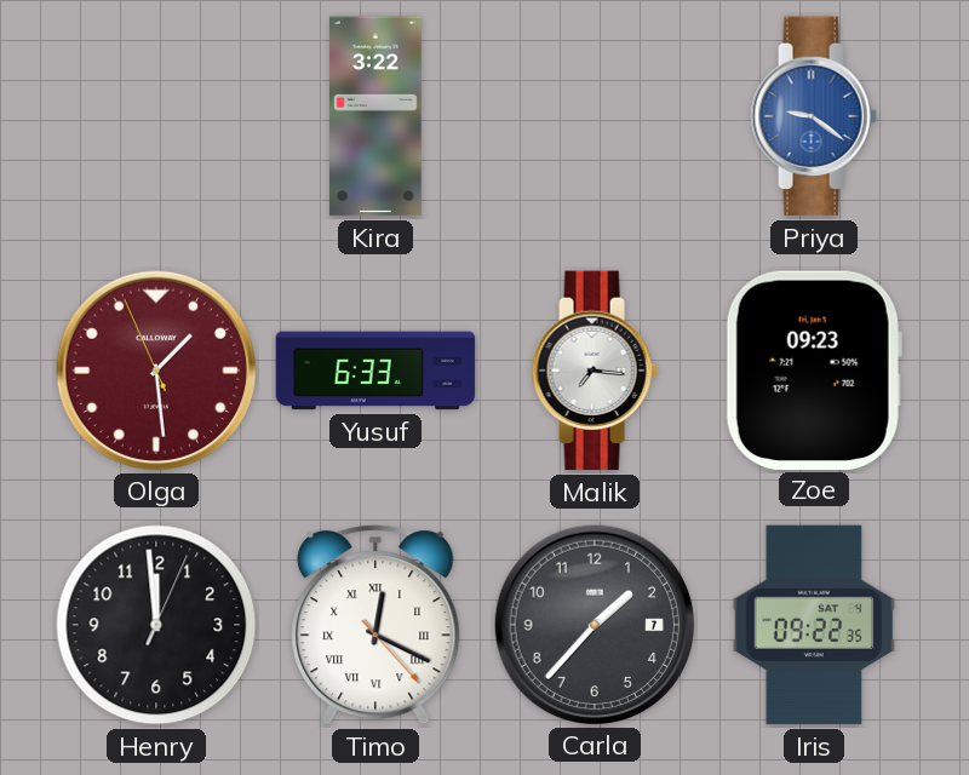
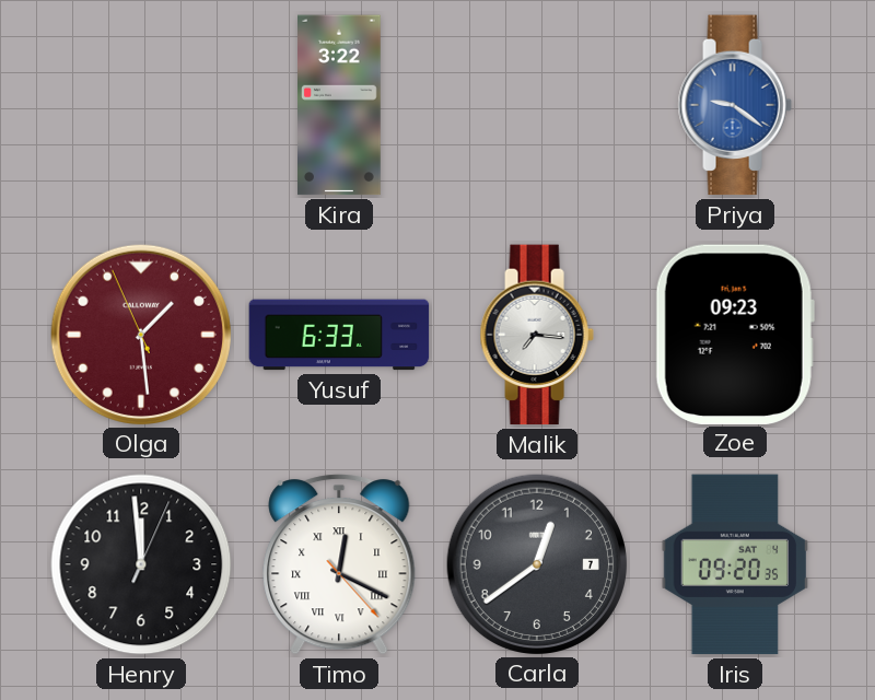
Carla: 1:37 -> 12:39 (536, 563)
Iris: 09:22 -> 09:20 (735, 564)
